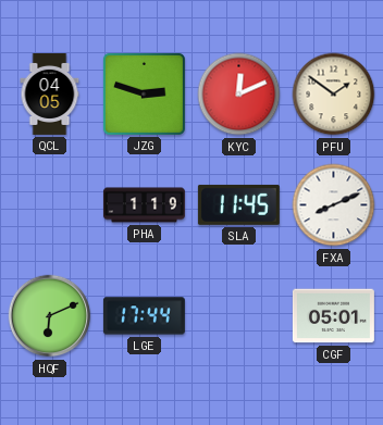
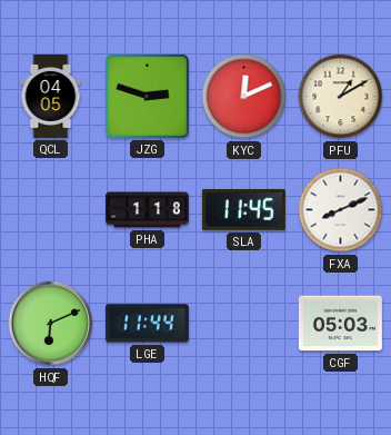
PFU: 1:51 -> 1:10 (341, 97)
PHA: 1:19 -> 1:18 (147, 210)
LGE: 17:44 -> 11:44 (147, 324)
CGF: 05:01 -> 05:03 (340, 324)
